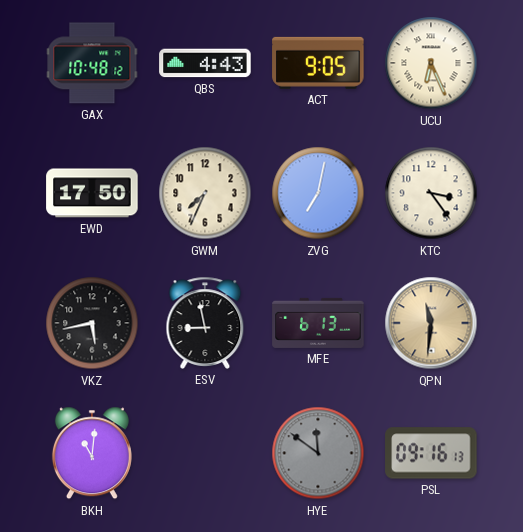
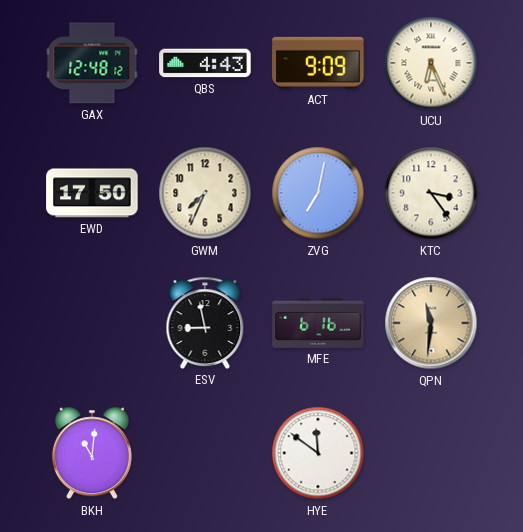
GAX: 10:48 -> 12:48 (92, 63)
ACT: 9:05 -> 9:09 (318, 63)
VKZ: 5:43 -> none (92, 323)
MFE: 6:13 -> 6:16 (318, 323)
HYE dial: grey -> white (318, 453)
PSL: 09:16 -> none (431, 453)
